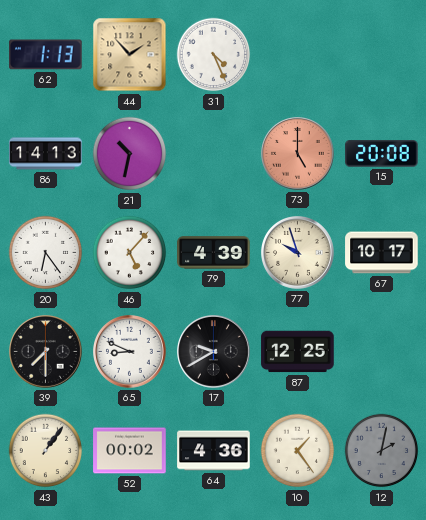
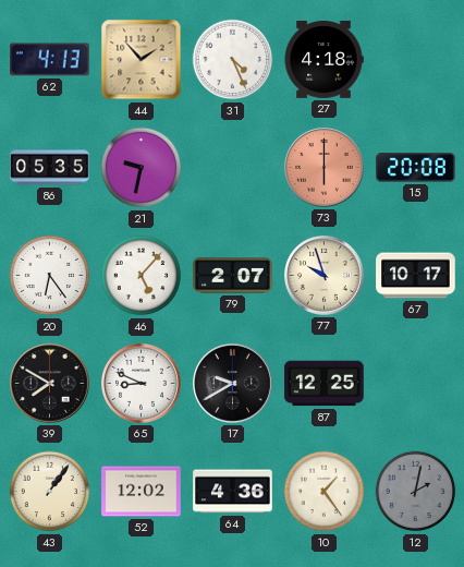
62: 1:13 -> 4:13 (50, 60)
27: none -> 4:18 (323, 60)
86: 14:13 -> 05:35 (50, 168)
21: 10:32 -> 9:32 (142, 168)
73: 5:00 -> 6:00 (325, 168)
79: 4:39 -> 2:07 (233, 276)
39: 7:30 -> 7:50 (50, 384)
52: 00:02 -> 12:02 (142, 492)
